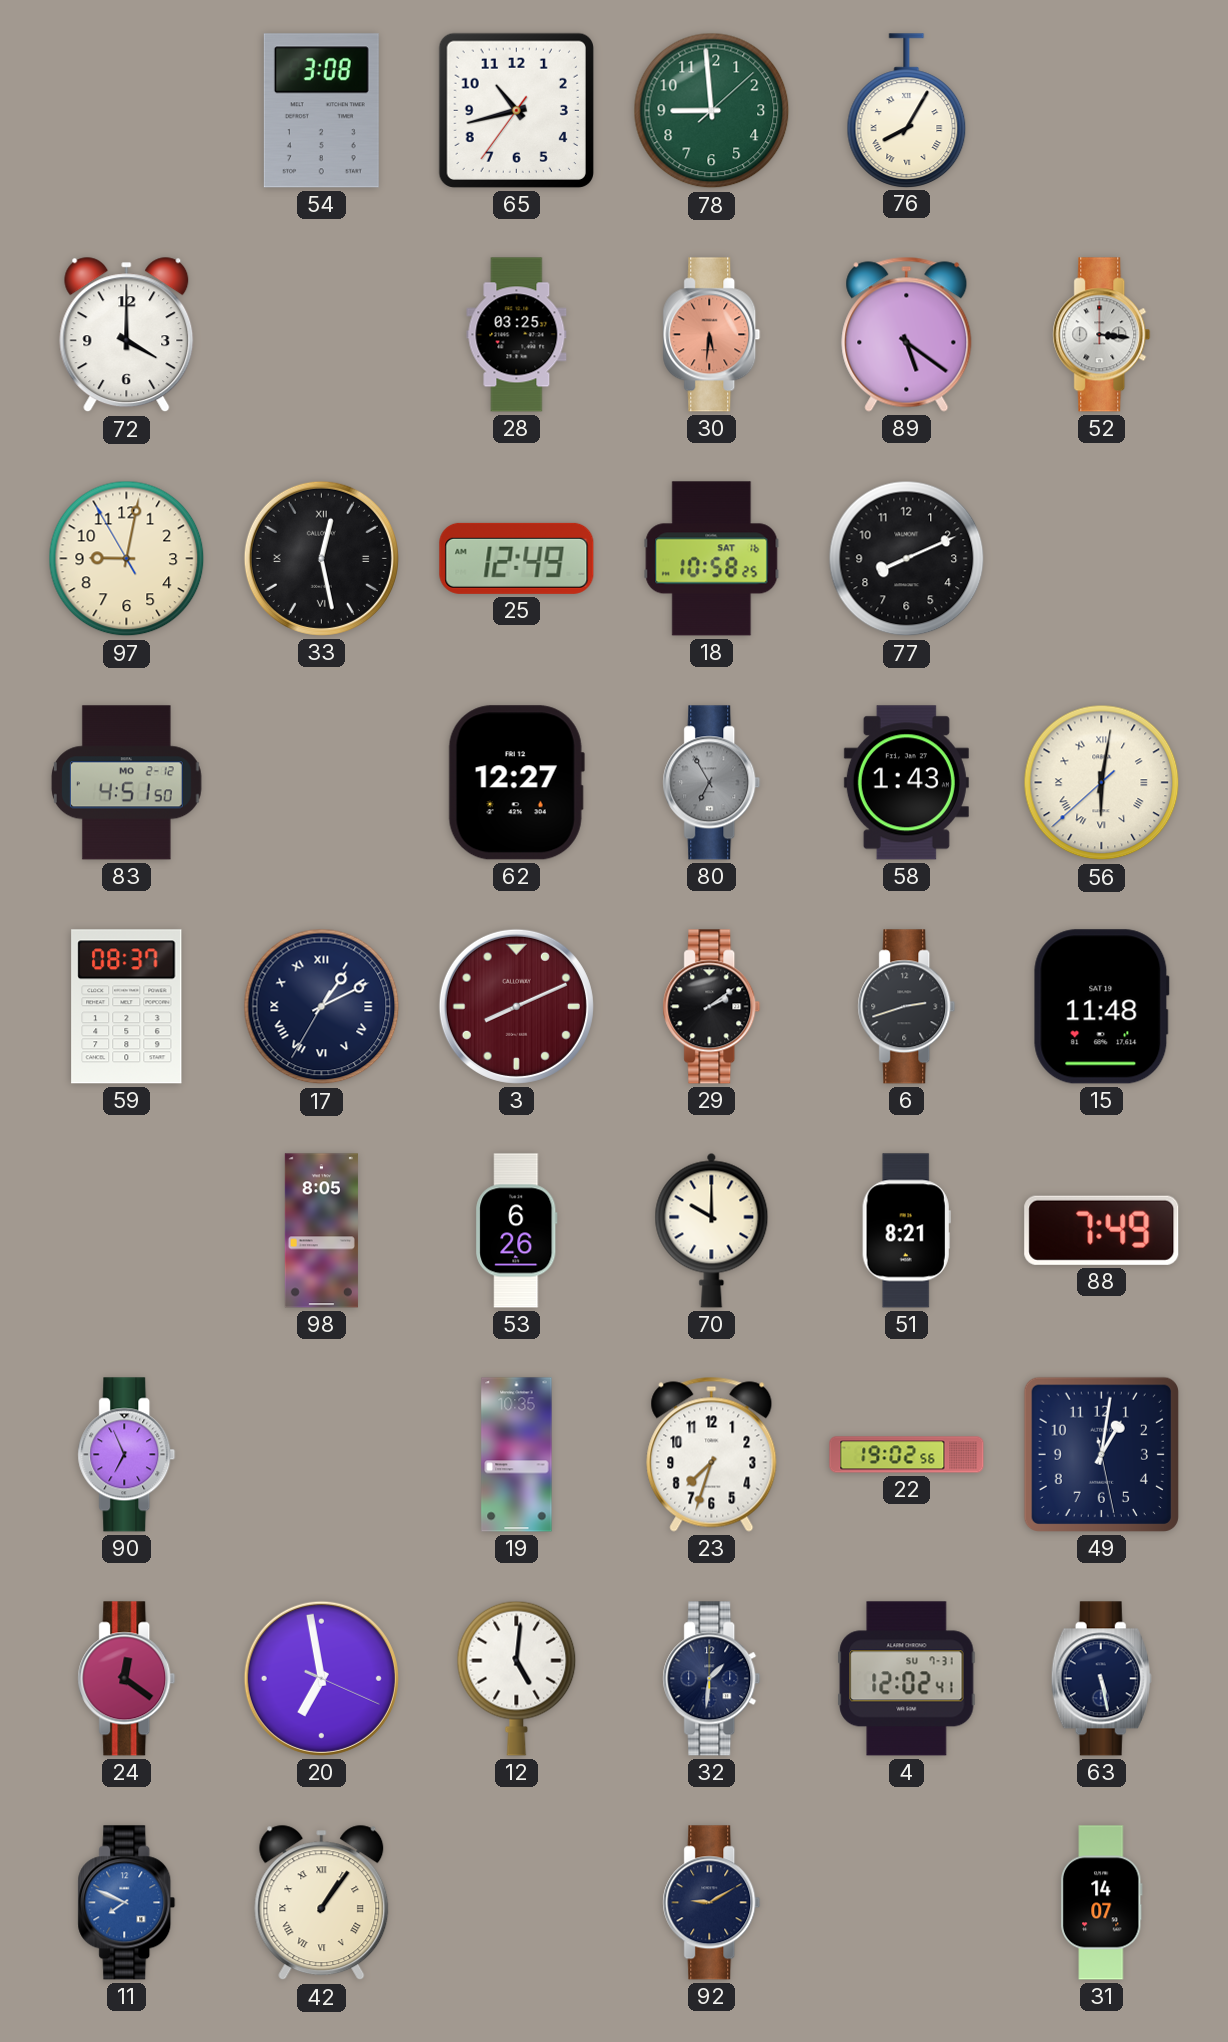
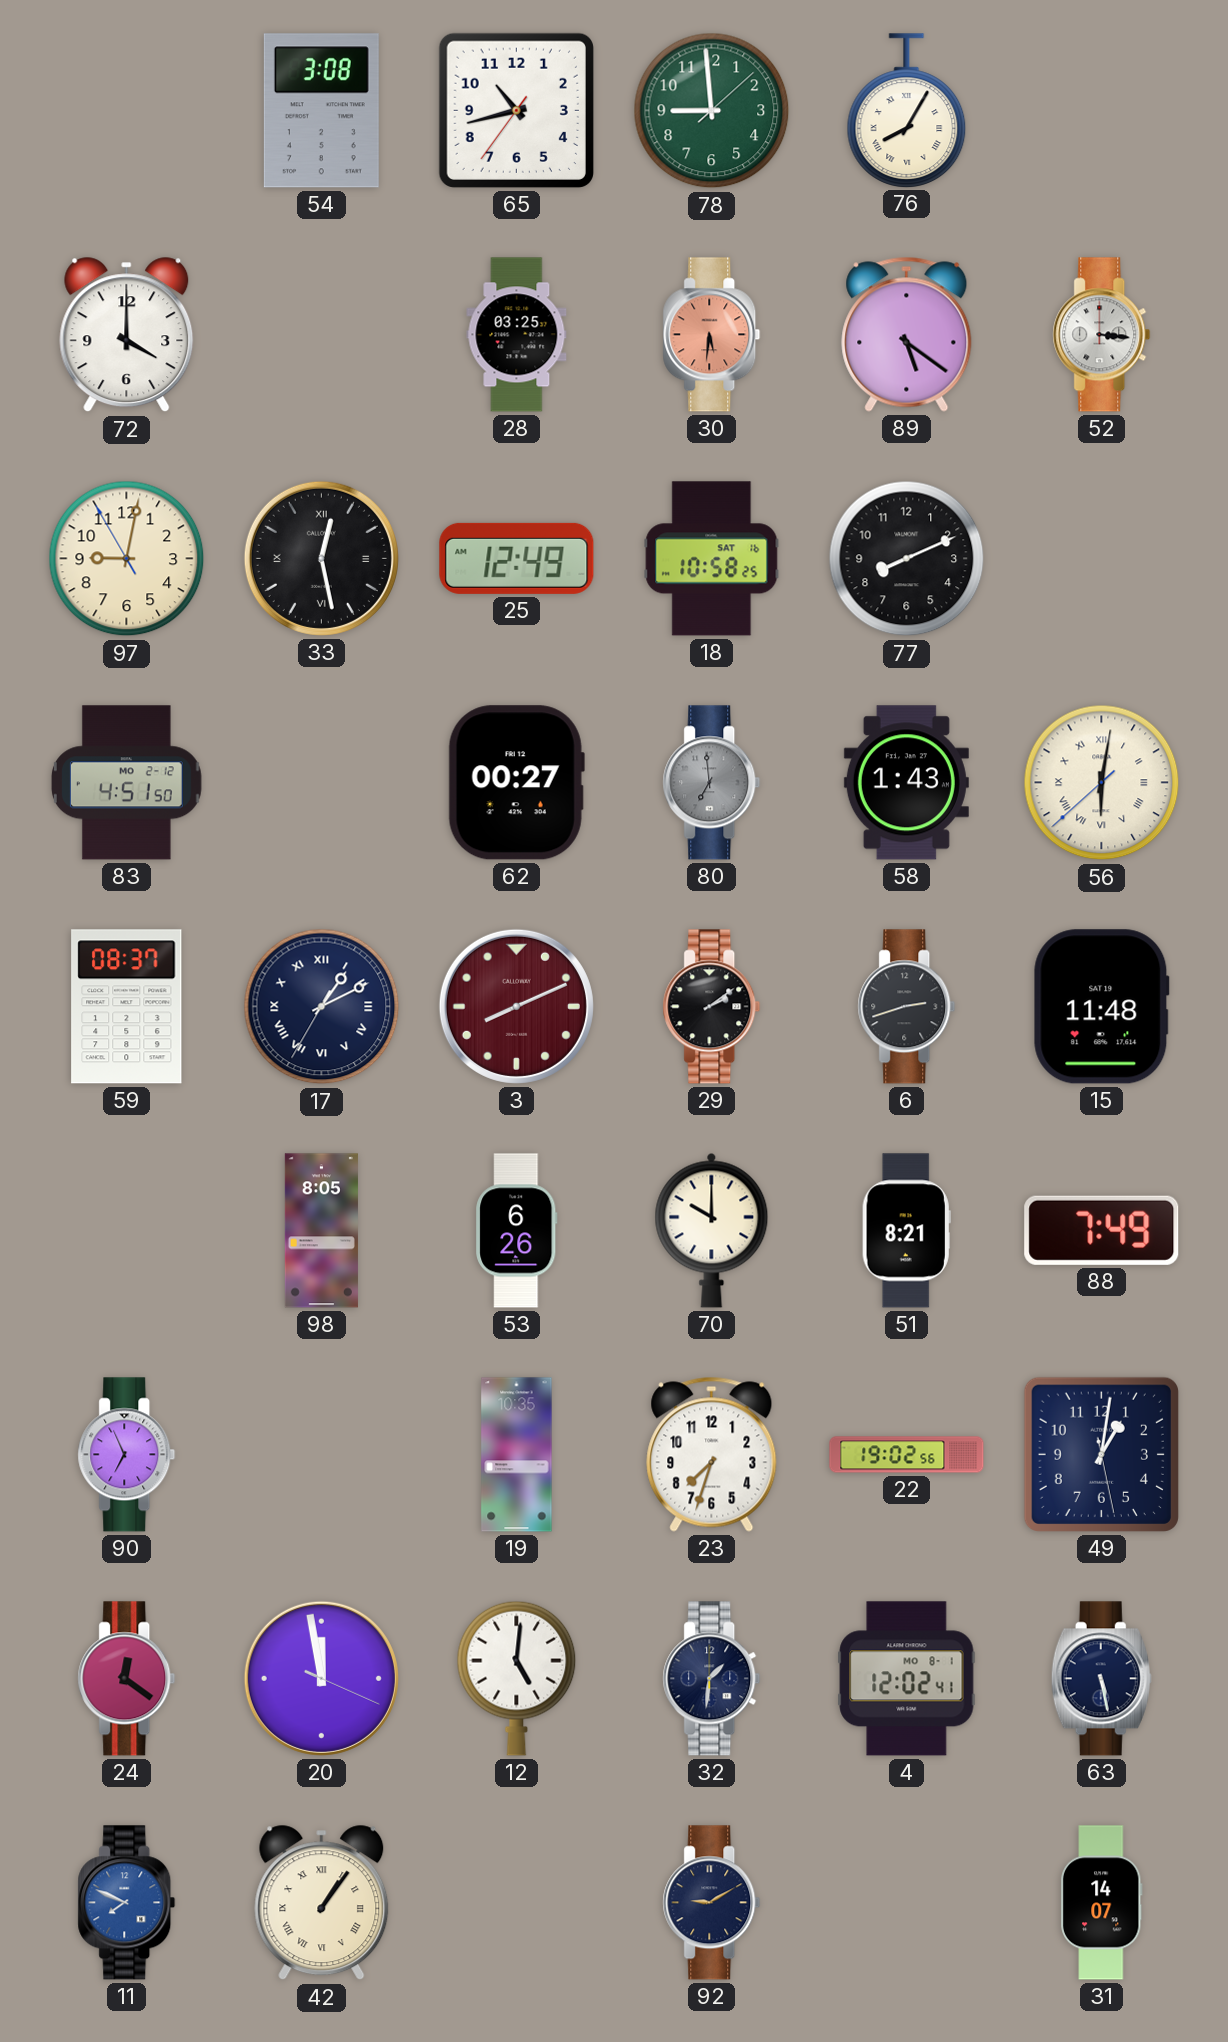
62: 12:27 -> 00:27 (516, 783)
80: 6:55 -> 6:59 (712, 783)
20: 6:58 -> 11:58 (321, 1678)
4 date: SU 7-31 -> MO 8-1 (907, 1679)
